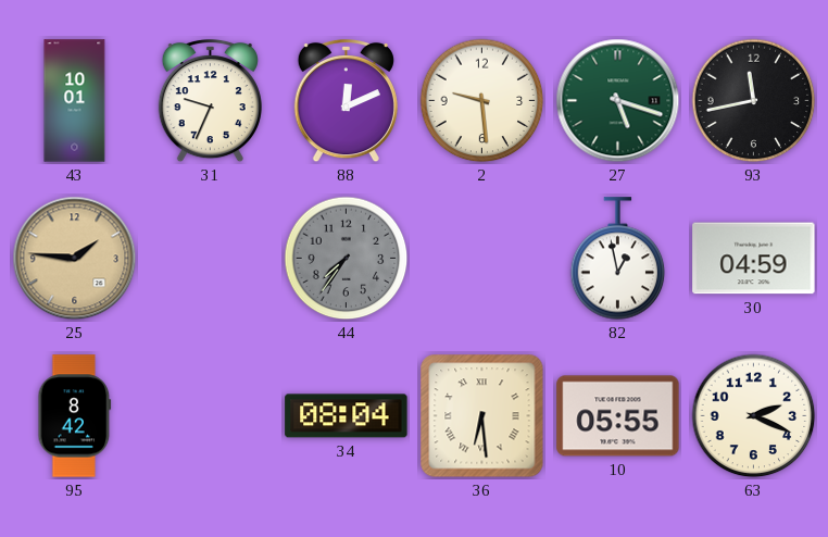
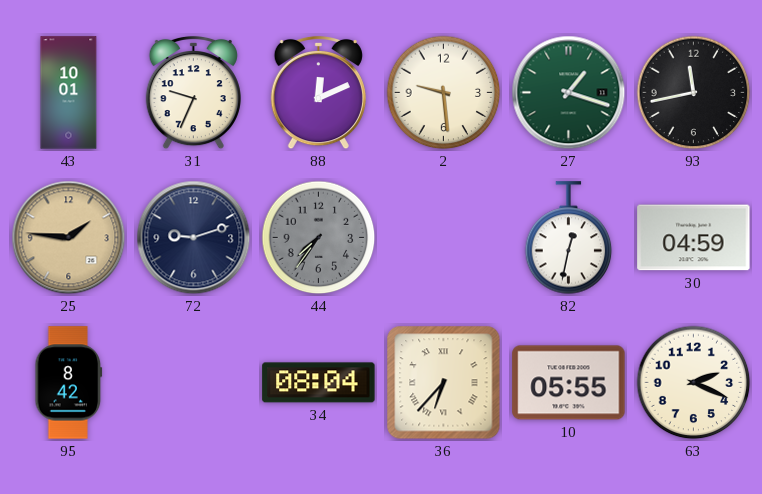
27: 5:18 -> 1:18 (569, 93)
72: none -> 9:12 (194, 238)
82: 12:58 -> 12:32 (569, 238)
36: 6:29 -> 6:37 (444, 383)
